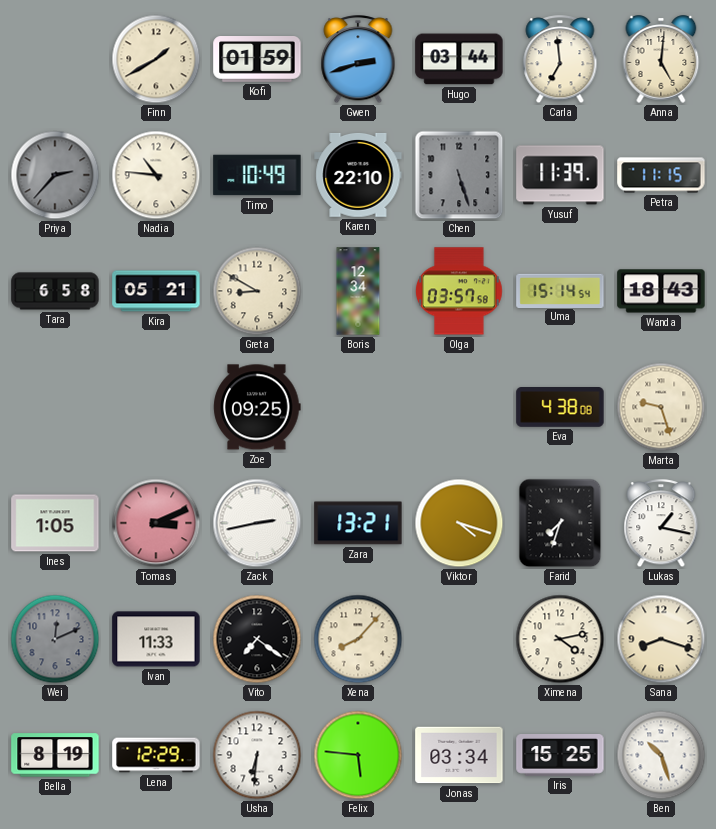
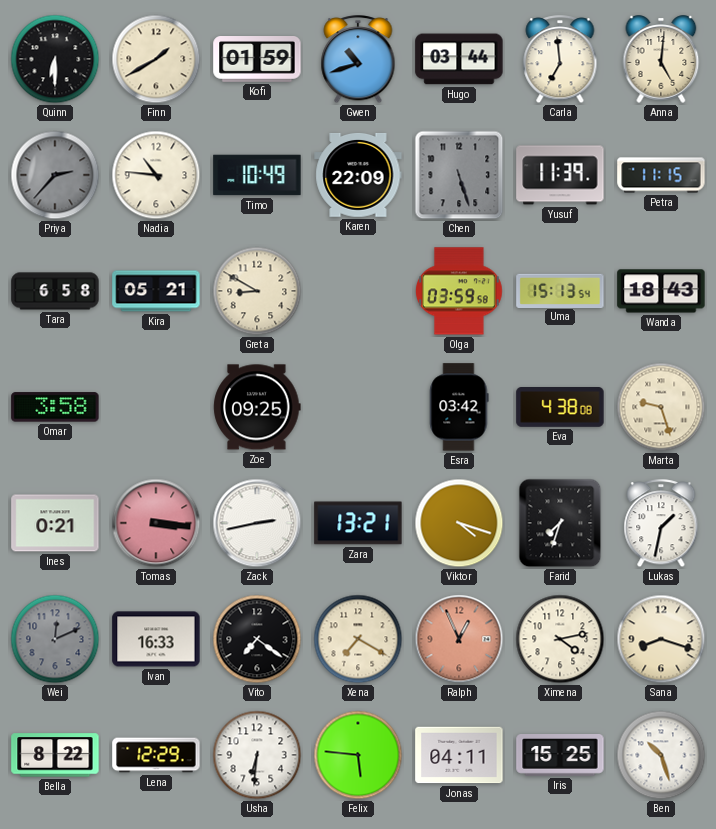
Quinn: none -> 6:30 (55, 59)
Gwen: 2:42 -> 10:42 (358, 60)
Karen: 22:10 -> 22:09 (358, 175)
Boris: 12:34 -> none (358, 291)
Olga: 03:57 -> 03:59 (459, 291)
Uma: 15:14 -> 15:13 (560, 290)
Omar: none -> 3:58 (55, 407)
Esra: none -> 03:42 (459, 407)
Ines: 1:05 -> 0:21 (55, 523)
Tomas: 3:11 -> 3:16 (156, 523)
Lukas: 1:17 -> 1:32 (661, 524)
Ivan: 11:33 -> 16:33 (156, 639)
Xena: 8:07 -> 7:20 (358, 639)
Ralph: none -> 12:56 (459, 639)
Bella: 8:19 -> 8:22 (55, 755)
Jonas: 03:34 -> 04:11 (459, 755)
